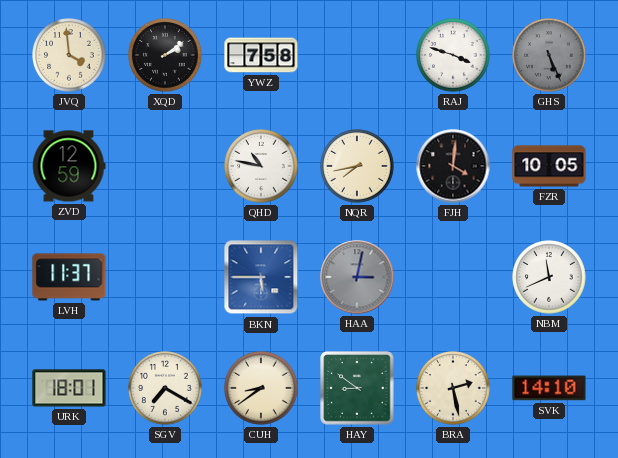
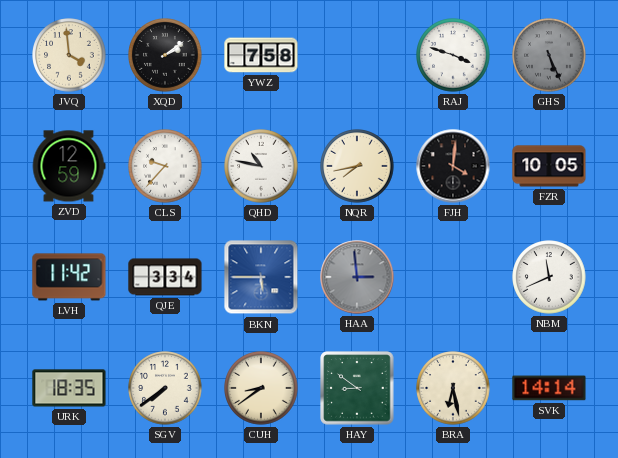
CLS: none -> 9:37 (165, 166)
LVH: 11:37 -> 11:42 (69, 277)
QJE: none -> 3:34 (165, 277)
HAA: 3:02 -> 2:59 (357, 277)
URK: 18:01 -> 18:35 (69, 388)
SGV: 7:20 -> 7:39 (165, 388)
BRA: 2:28 -> 6:28 (453, 388)
SVK: 14:10 -> 14:14 (549, 388)
